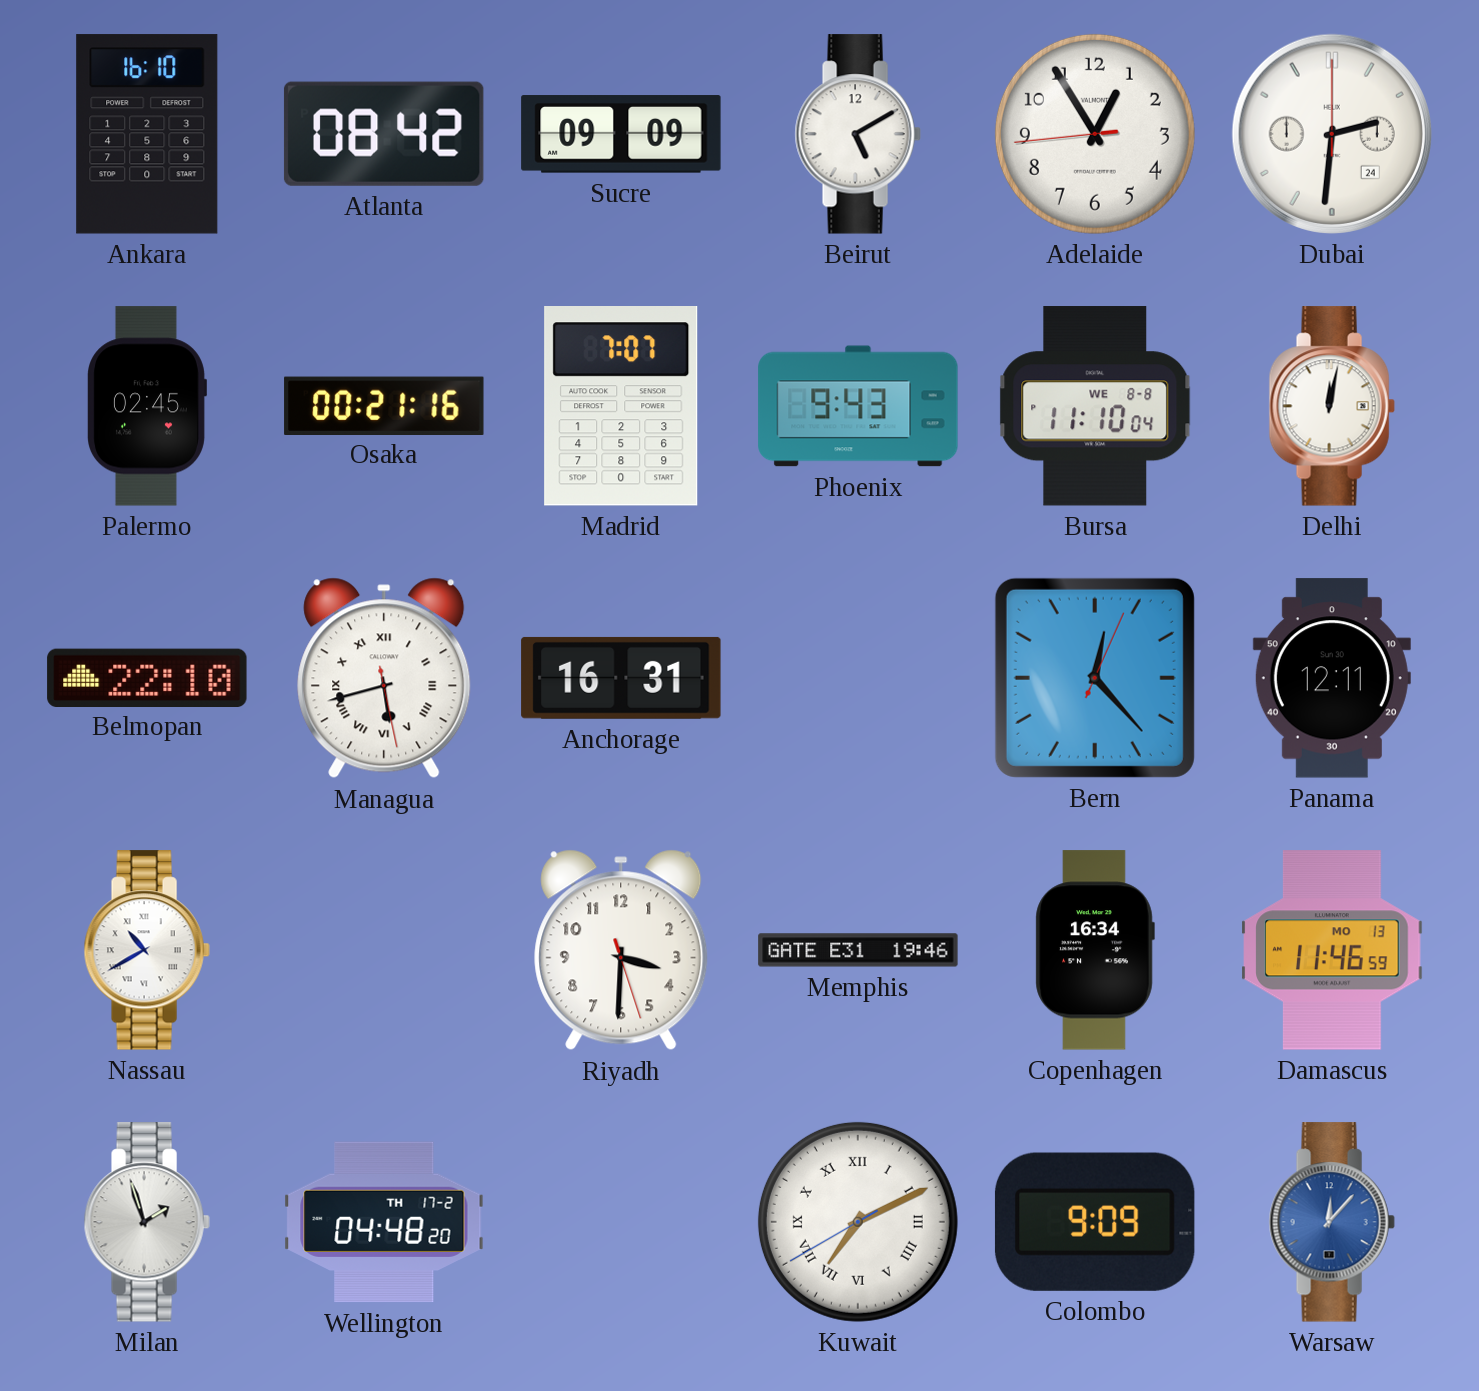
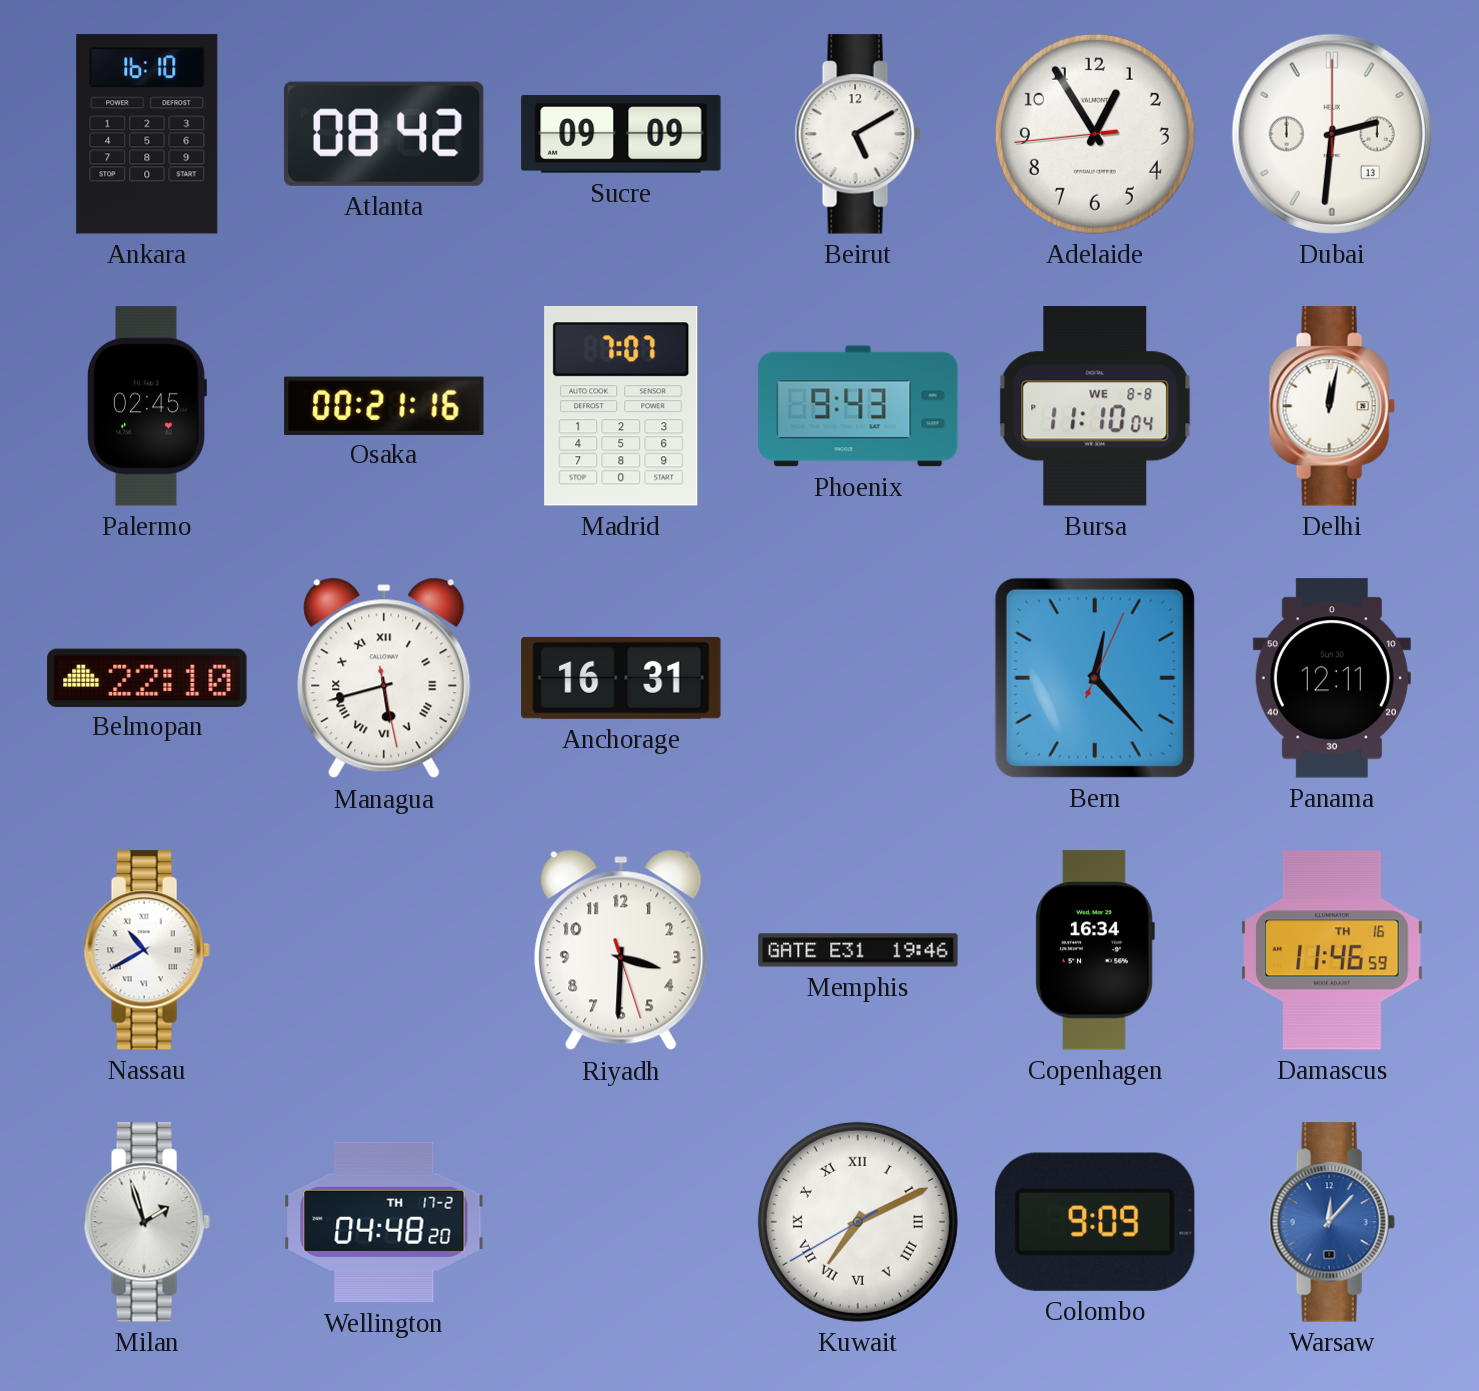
Dubai date: 24 -> 13 (1332, 134)
Damascus date: MO 13 -> TH 16 (1332, 950)
